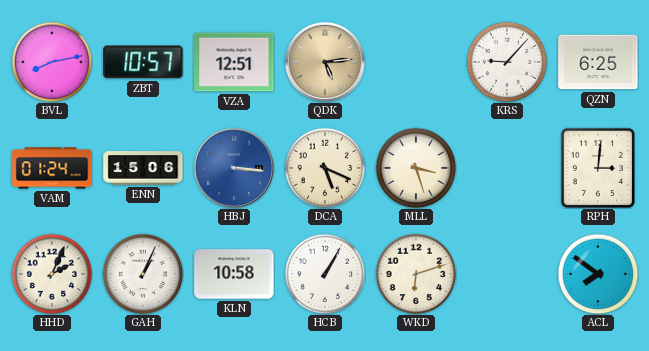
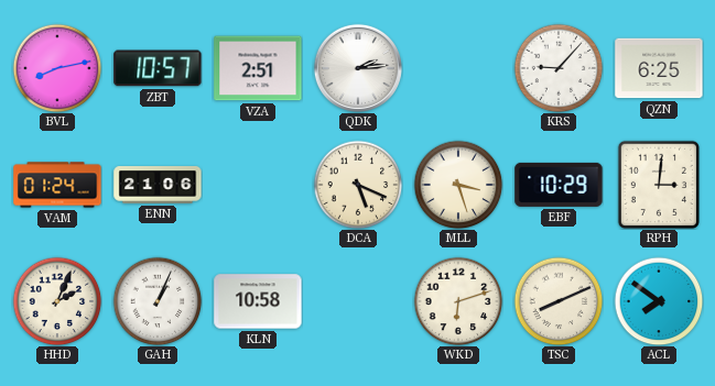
VZA: 12:51 -> 2:51 (258, 68)
QDK: 5:14 -> 2:14 (357, 68)
QDK dial: champagne -> white (357, 68)
ENN: 15:06 -> 21:06 (158, 185)
HBJ: 3:16 -> none (233, 168)
EBF: none -> 10:29 (559, 185)
HCB: 1:05 -> none (325, 274)
TSC: none -> 8:11 (559, 301)
